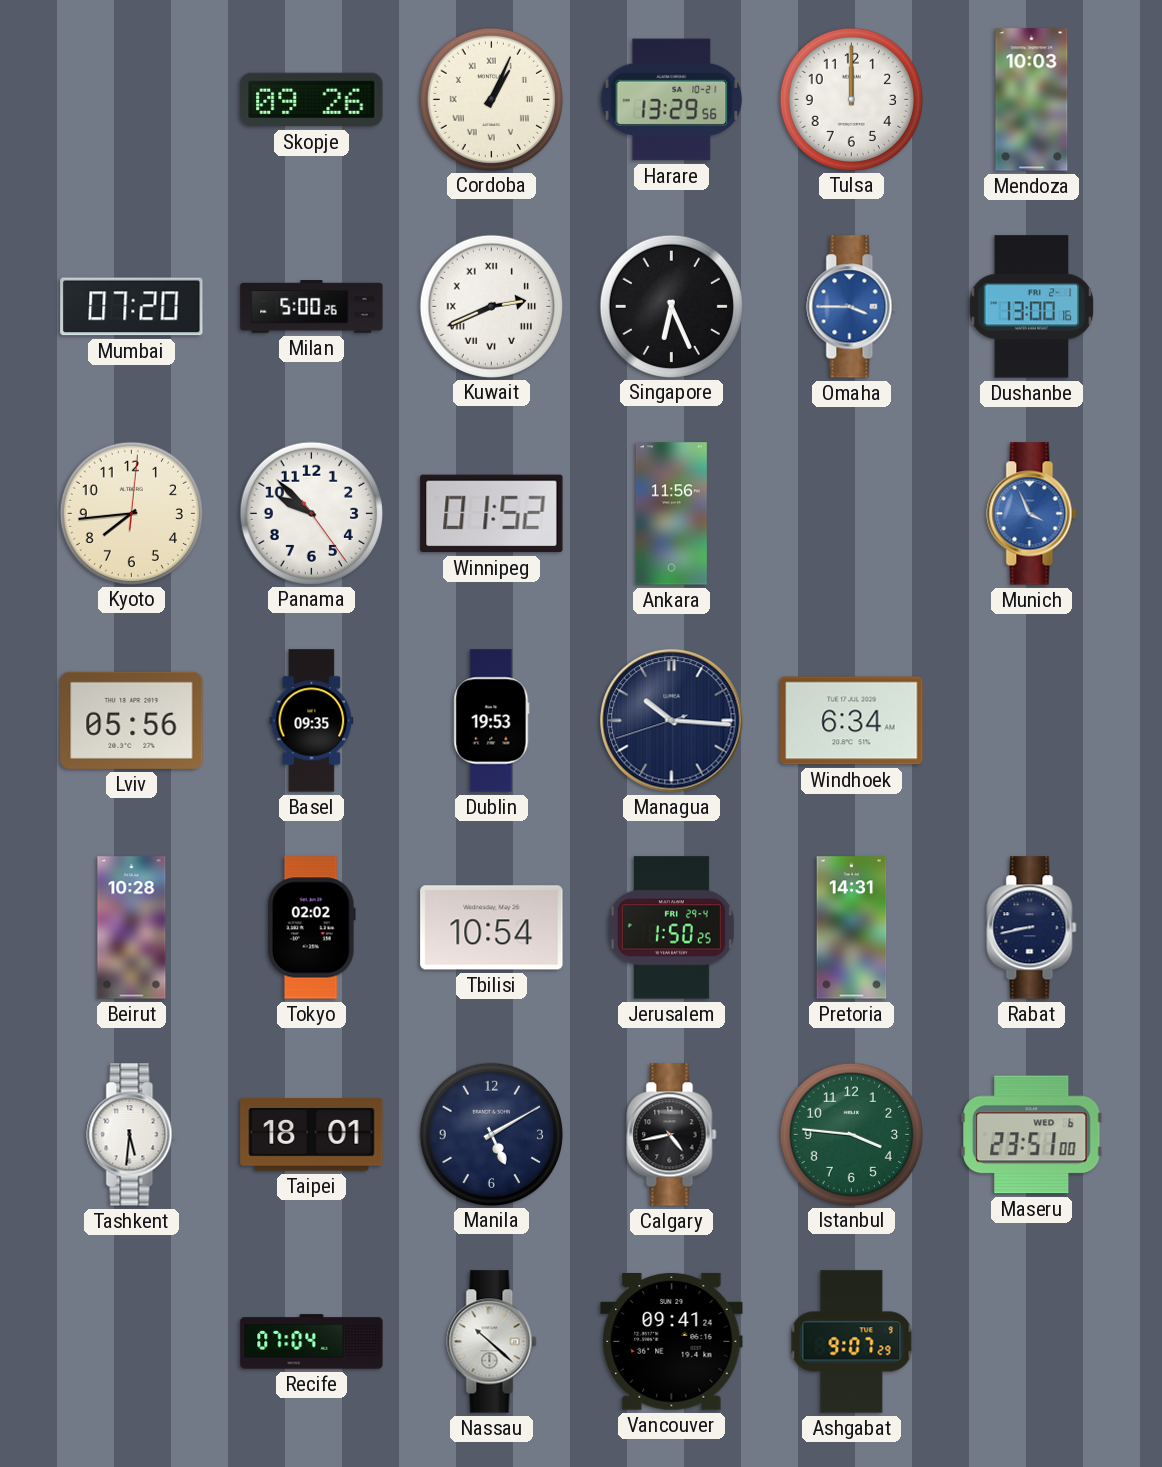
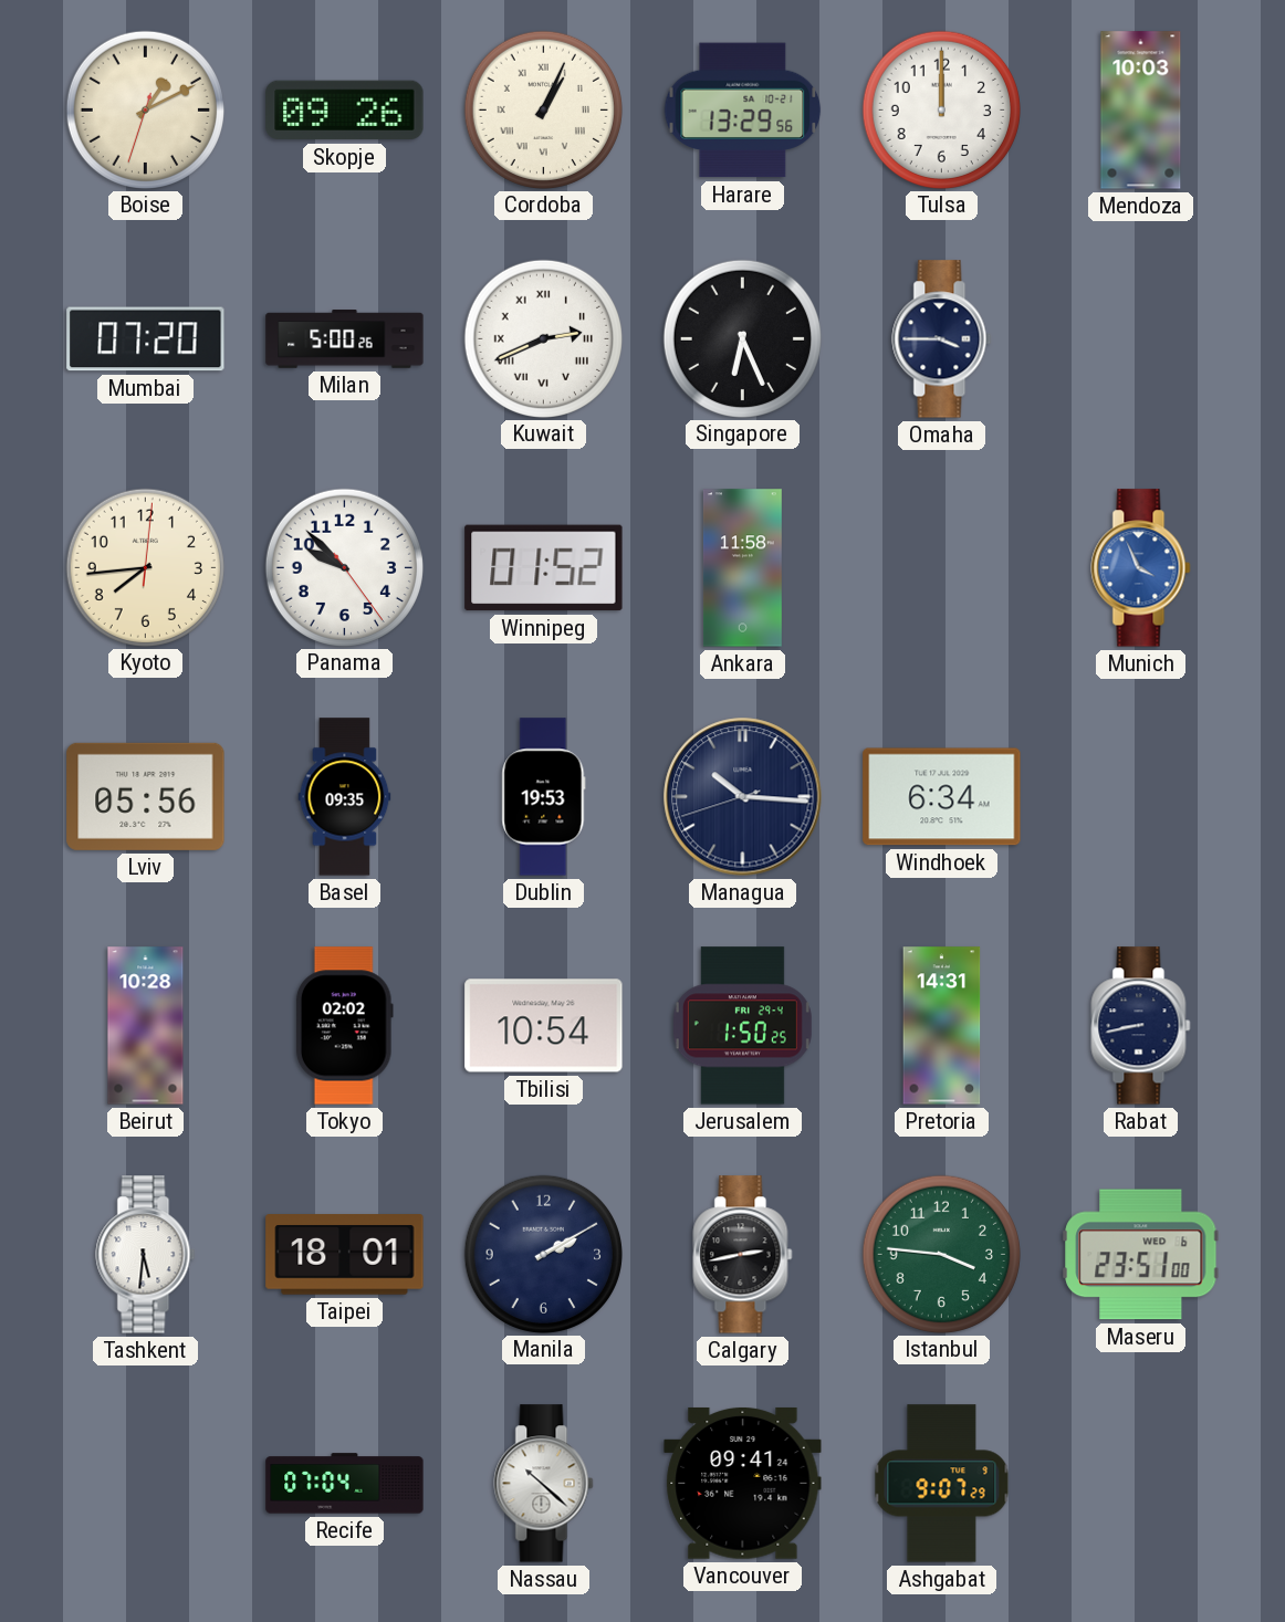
Boise: none -> 1:10 (145, 109)
Omaha dial: blue -> navy (942, 339)
Dushanbe: 13:00 -> none (1032, 307)
Ankara: 11:56 -> 11:58 (742, 568)
Manila: 5:10 -> 2:10 (543, 1254)
Calgary: 4:43 -> 2:43 (743, 1255)
